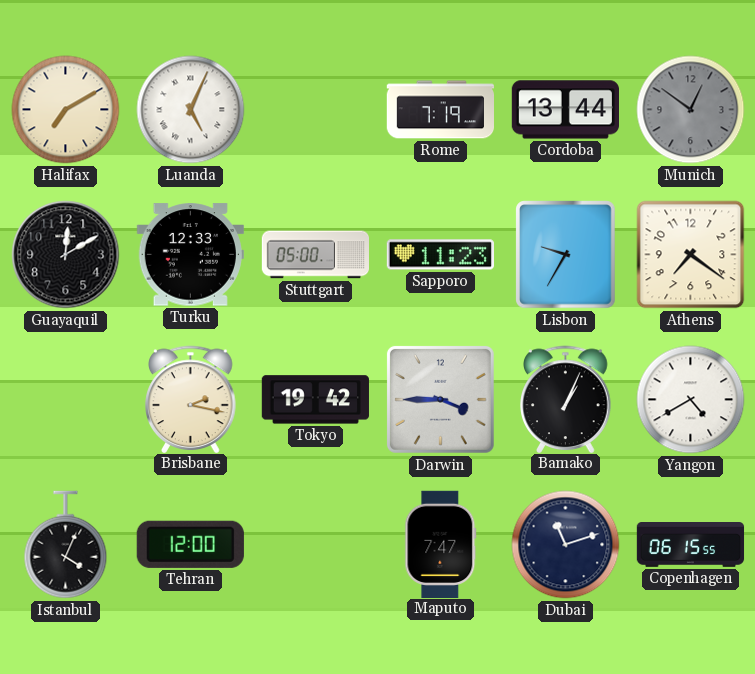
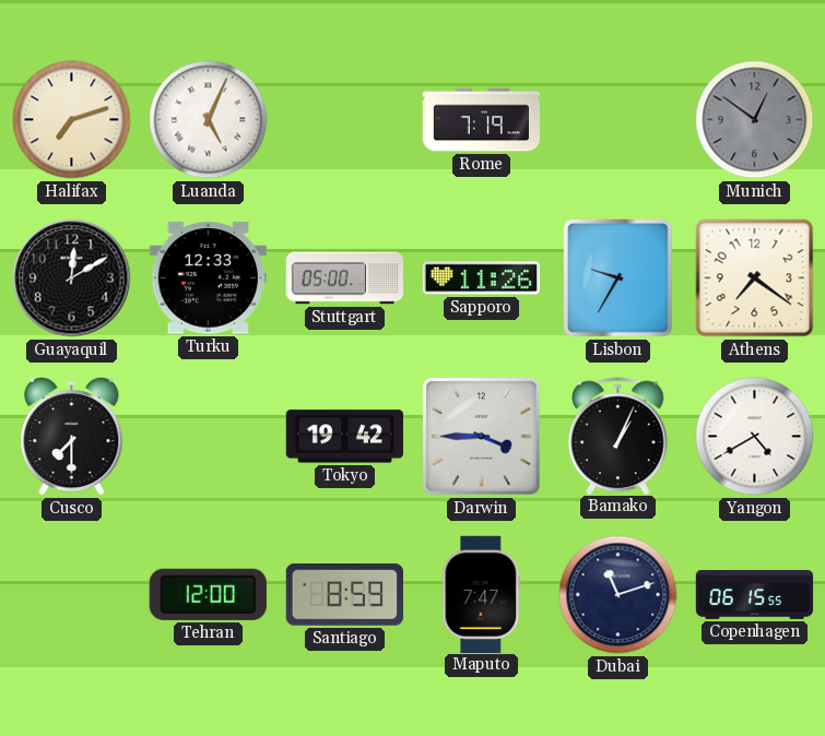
Halifax: 7:10 -> 7:12 (72, 120)
Cordoba: 13:44 -> none (565, 110)
Sapporo: 11:23 -> 11:26 (481, 278)
Cusco: none -> 7:30 (72, 436)
Brisbane: 2:17 -> none (191, 399)
Istanbul: 4:04 -> none (66, 545)
Santiago: none -> 8:59 (344, 595)
